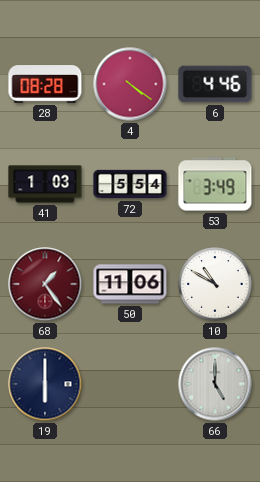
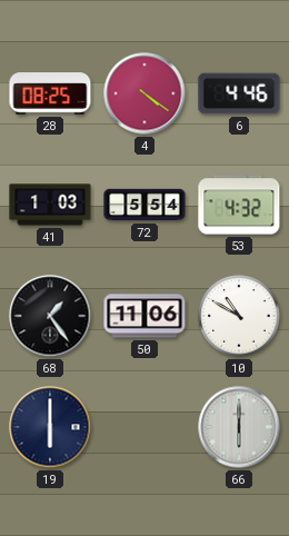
28: 08:28 -> 08:25 (50, 93)
53: 3:49 -> 4:32 (239, 205)
68 dial: burgundy -> black (50, 316)
66: 5:00 -> 6:00 (239, 427)
